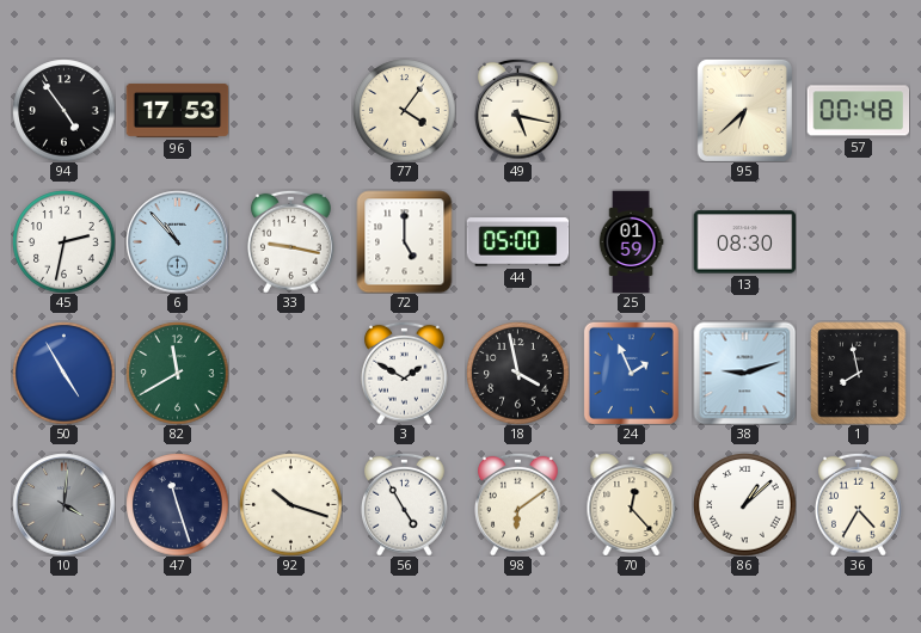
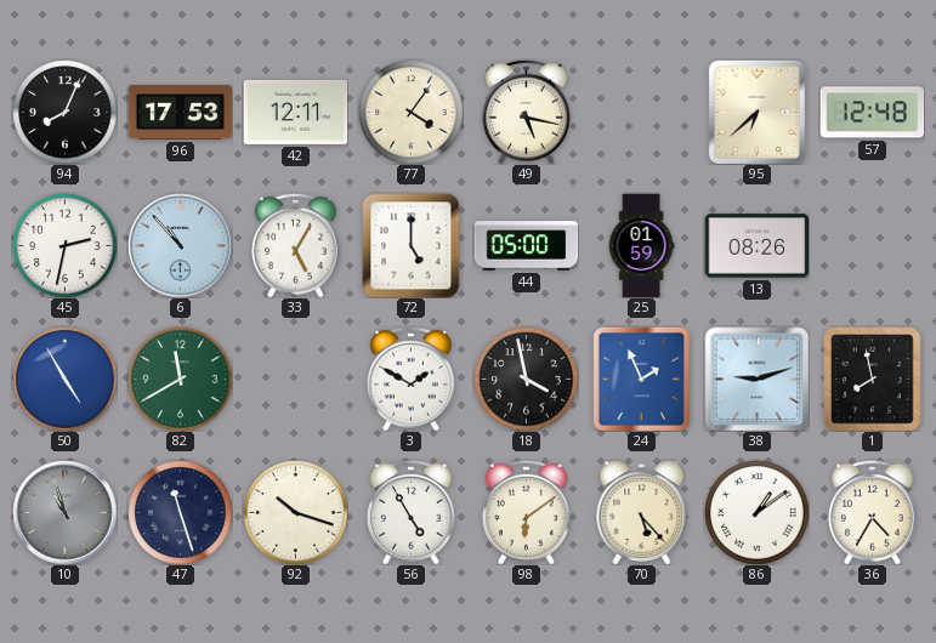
94: 4:54 -> 8:04 (64, 112)
42: none -> 12:11 (295, 112)
57: 00:48 -> 12:48 (872, 113)
33: 9:17 -> 5:05 (296, 245)
13: 08:30 -> 08:26 (756, 246)
10: 4:01 -> 10:57 (64, 512)
70: 12:23 -> 5:23 (642, 512)
86: 1:08 -> 1:09 (756, 512)
